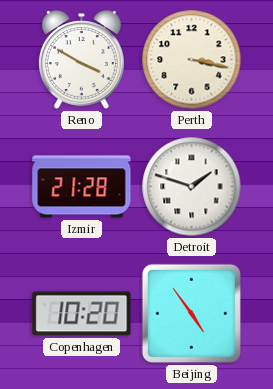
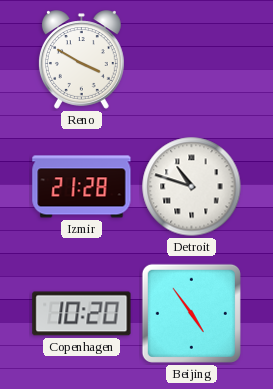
Perth: 3:17 -> none (192, 60)
Detroit: 1:48 -> 10:48 (192, 187)
